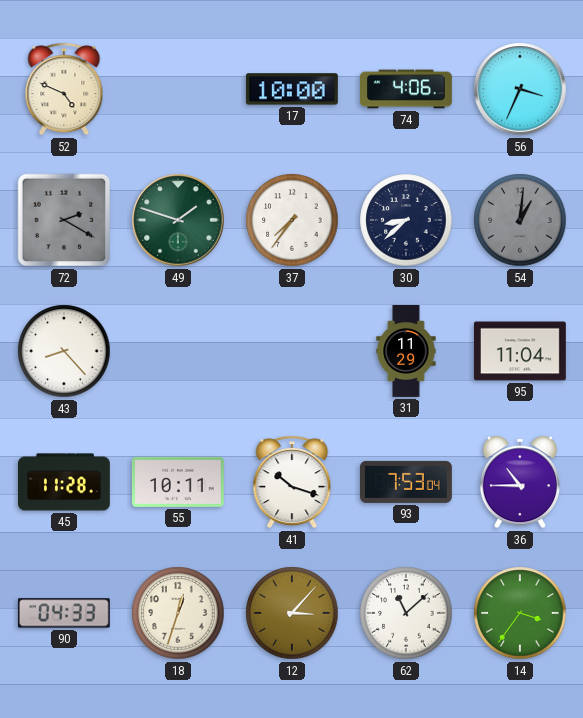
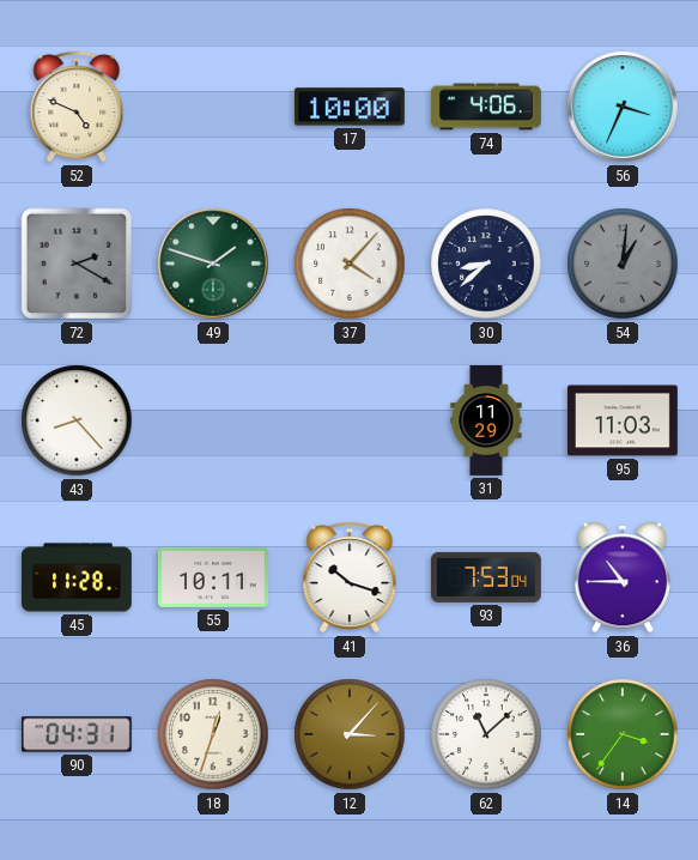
37: 7:36 -> 4:07 (350, 264)
95: 11:04 -> 11:03 (623, 420)
90: 04:33 -> 04:31 (77, 734)
